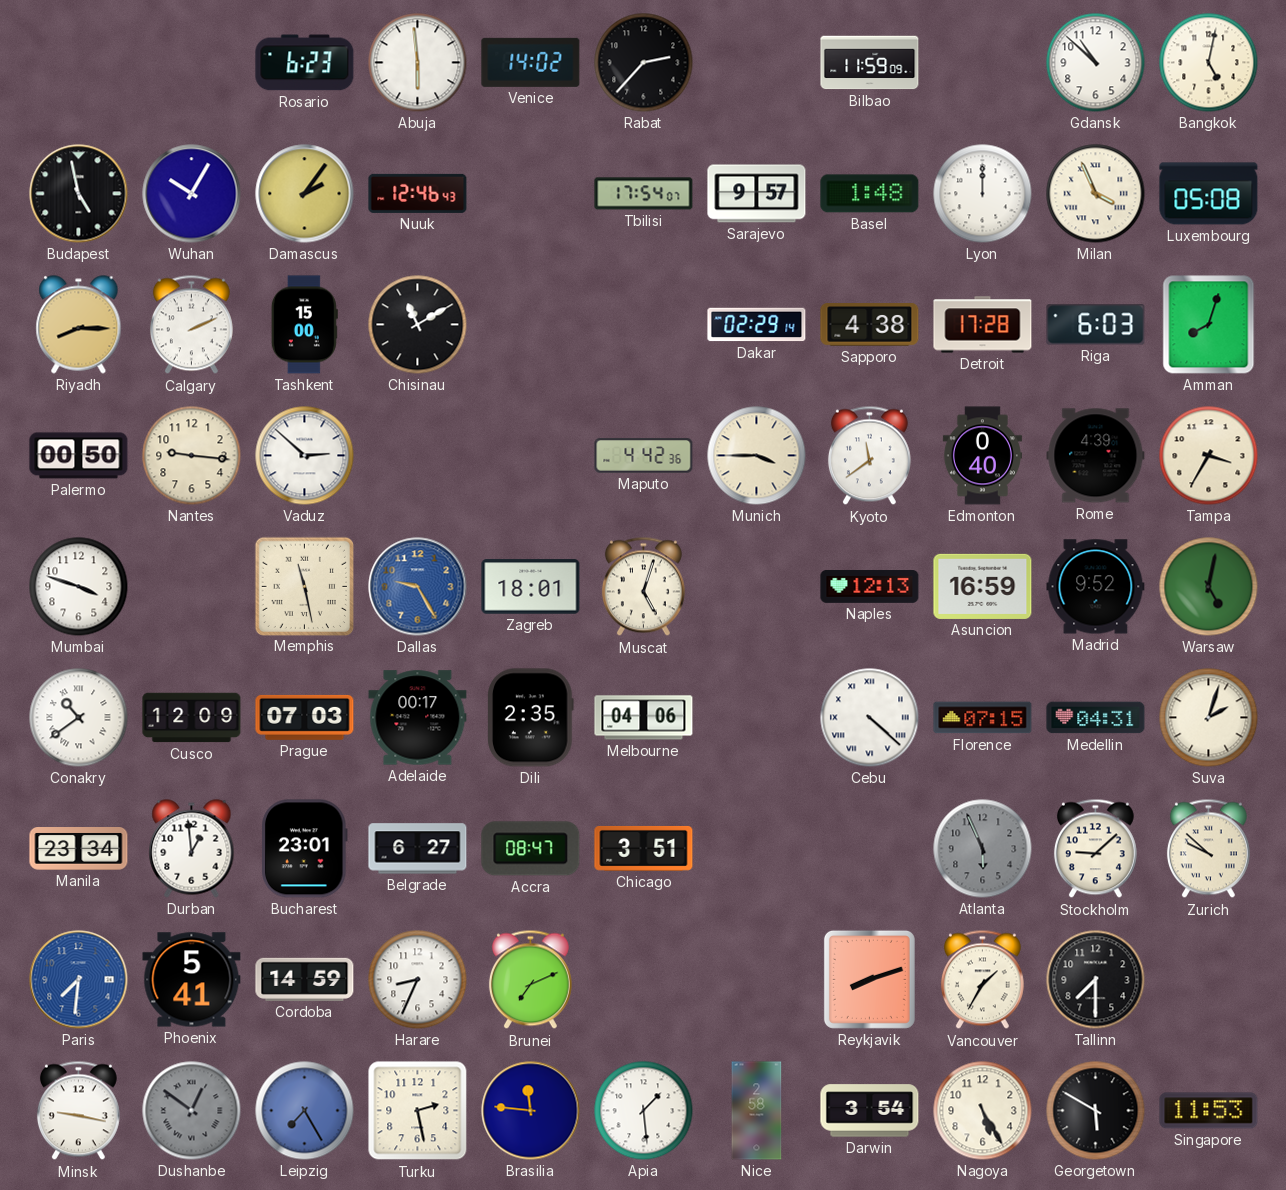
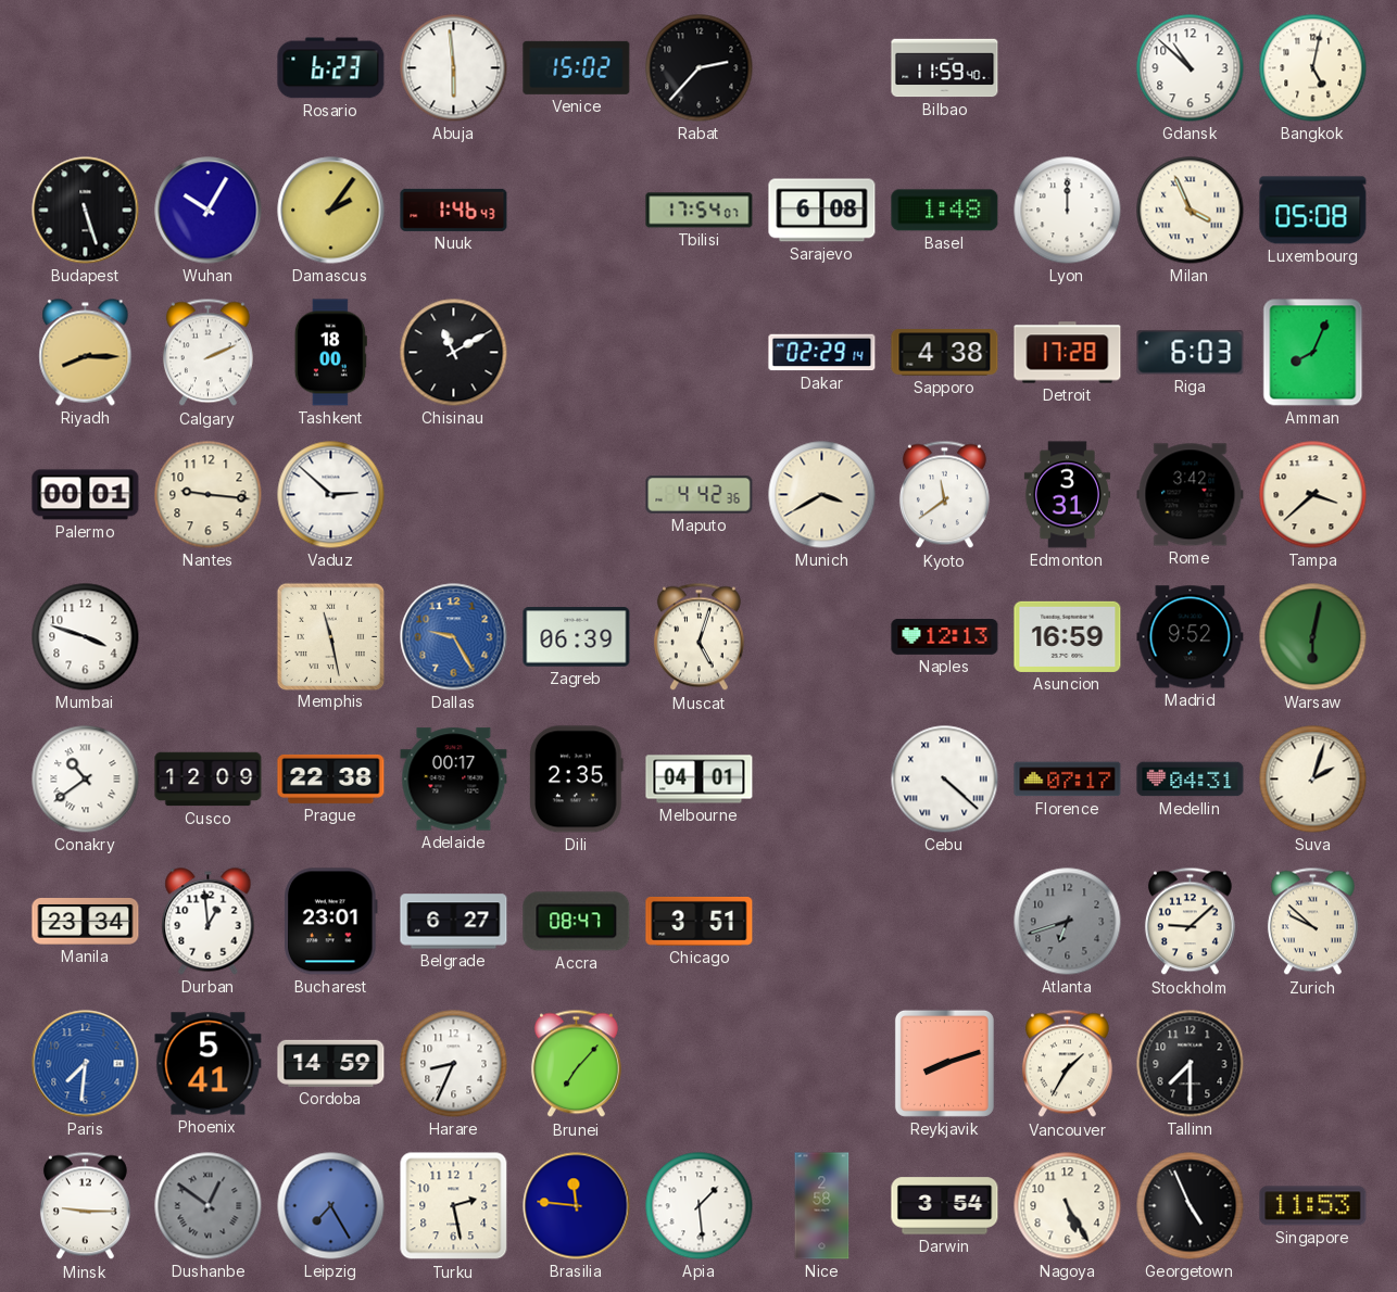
Venice: 14:02 -> 15:02 (577, 67)
Bilbao: 11:59:09 -> 11:59:40 (945, 68)
Budapest: 4:58 -> 5:27 (86, 211)
Nuuk: 12:46 -> 1:46 (454, 210)
Sarajevo: 9:57 -> 6:08 (822, 211)
Tashkent: 15:00 -> 18:00 (330, 353)
Amman: 8:03 -> 8:04 (1313, 353)
Palermo: 00:50 -> 00:01 (86, 495)
Munich: 3:45 -> 3:40 (822, 495)
Edmonton: 0:40 -> 3:31 (1067, 495)
Rome: 4:39 -> 3:42 (1191, 495)
Tampa: 3:35 -> 3:38 (1313, 495)
Zagreb: 18:01 -> 06:39 (577, 637)
Warsaw: 5:02 -> 6:02 (1313, 637)
Prague: 07:03 -> 22:38 (331, 778)
Melbourne: 04:06 -> 04:01 (700, 780)
Florence: 07:15 -> 07:17 (1068, 780)
Atlanta: 5:56 -> 6:42 (1068, 922)
Brunei: 7:11 -> 7:07 (576, 1064)
Minsk: 9:17 -> 9:15 (85, 1206)
Georgetown: 5:50 -> 4:56 (1191, 1206)
